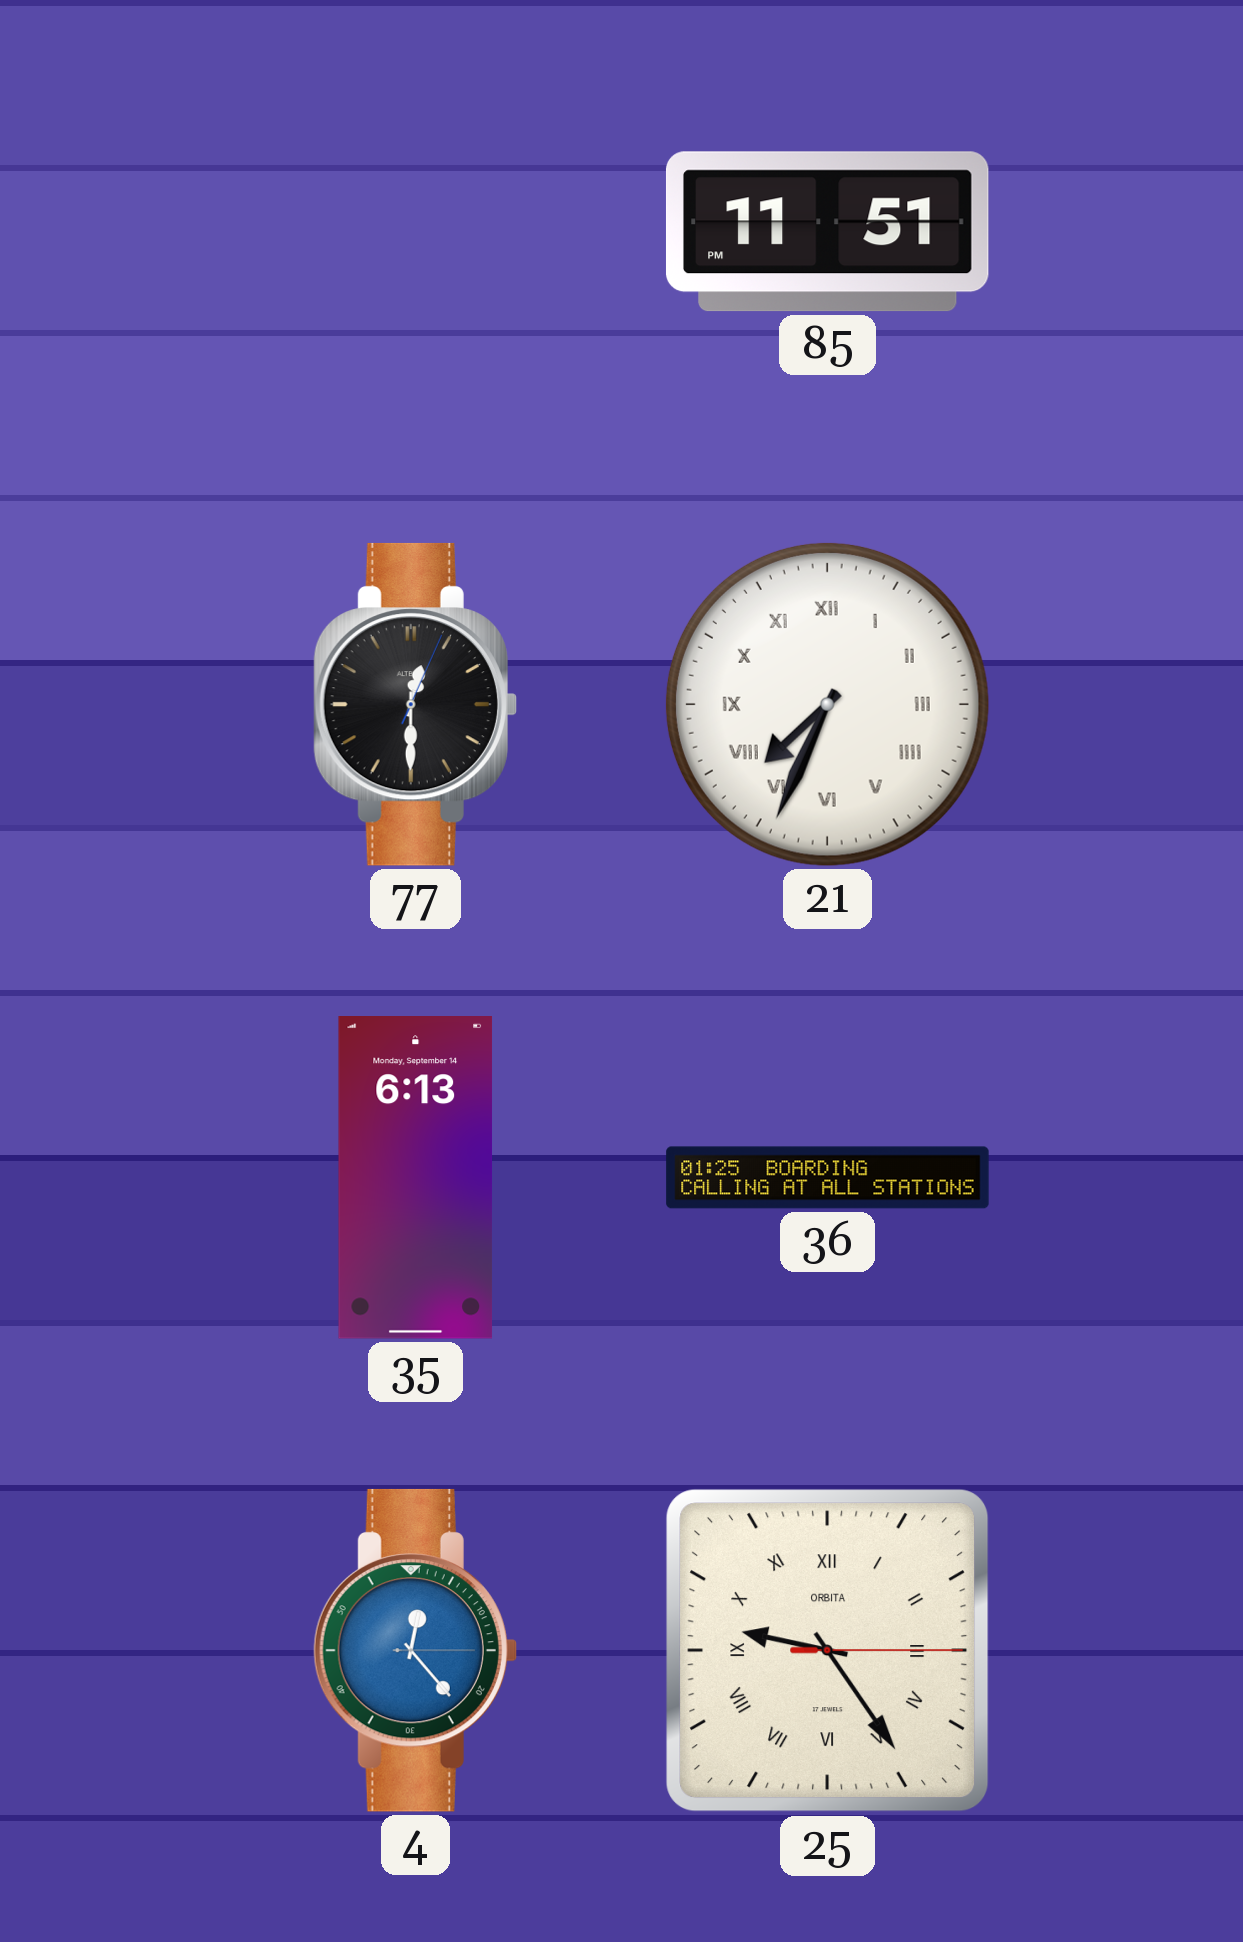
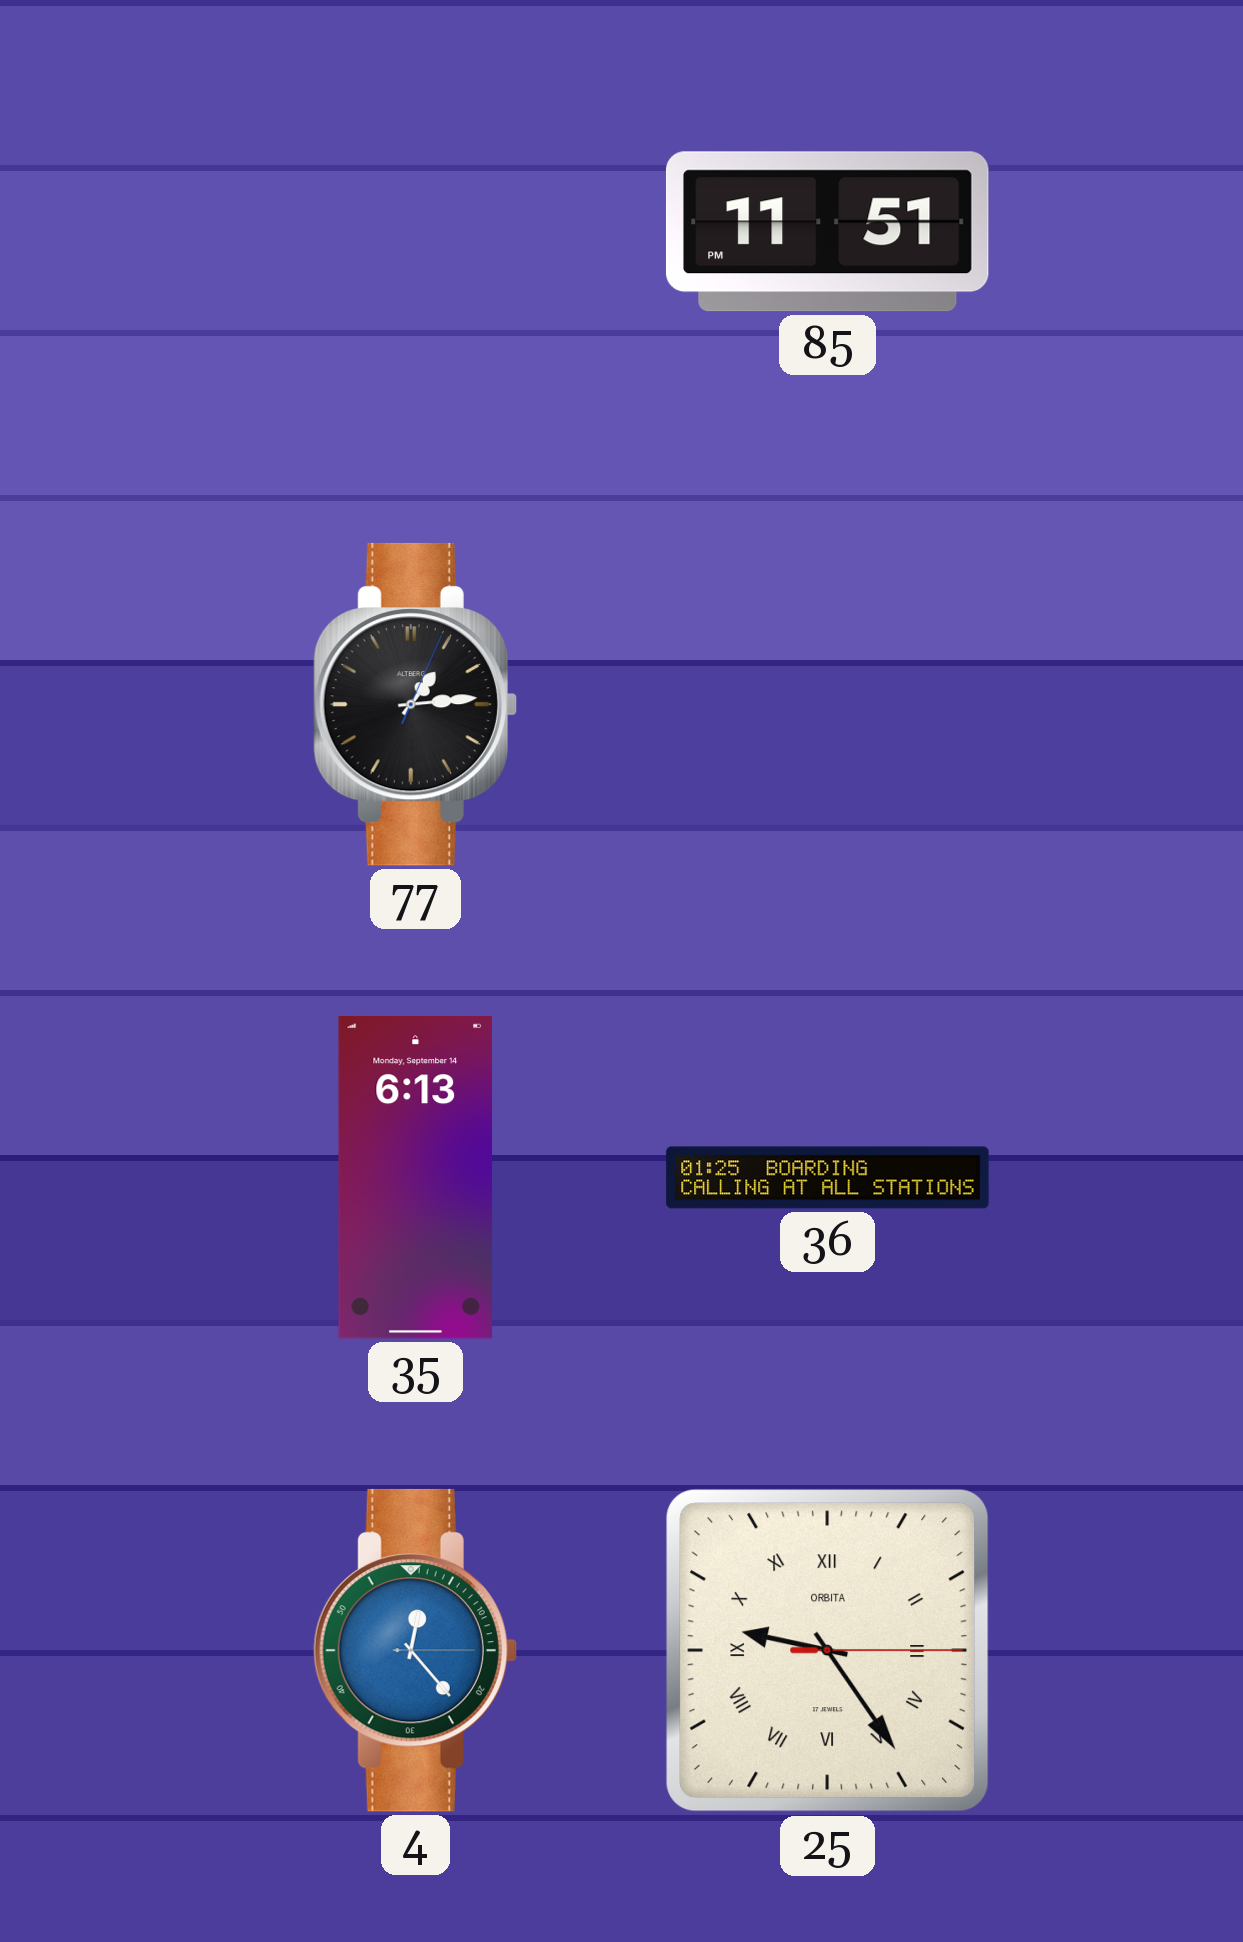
77: 12:30 -> 1:14 (415, 704)
21: 7:34 -> none (827, 704)
